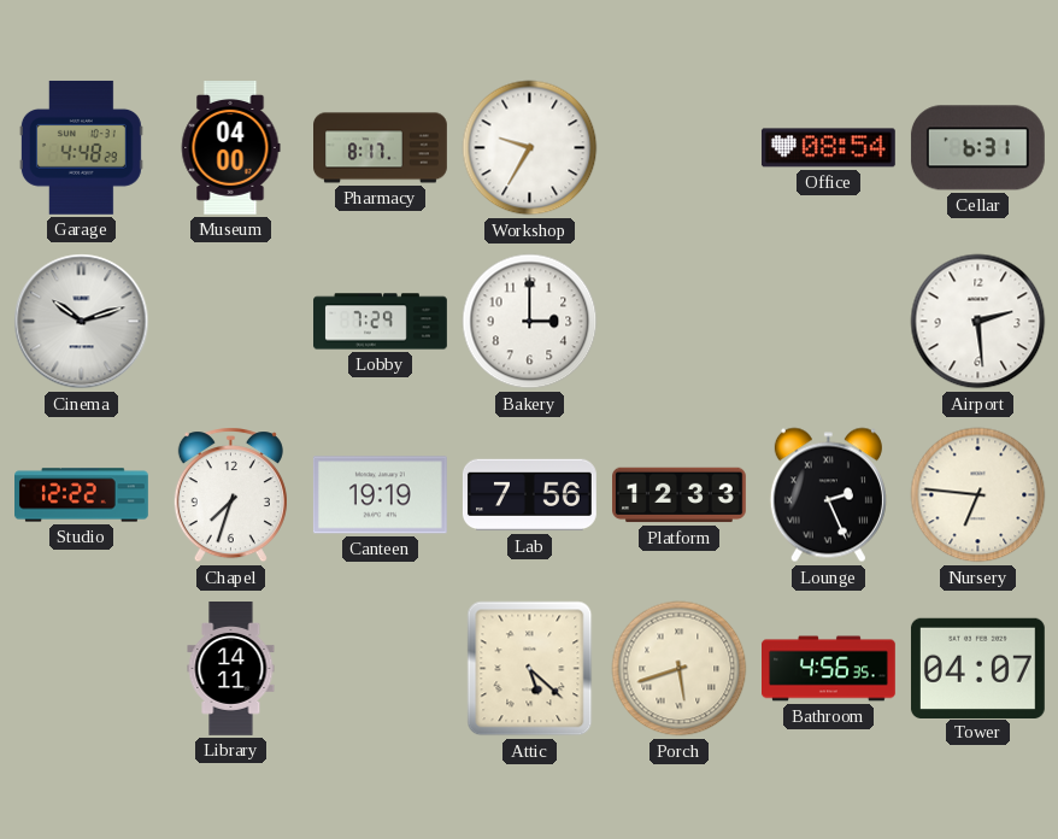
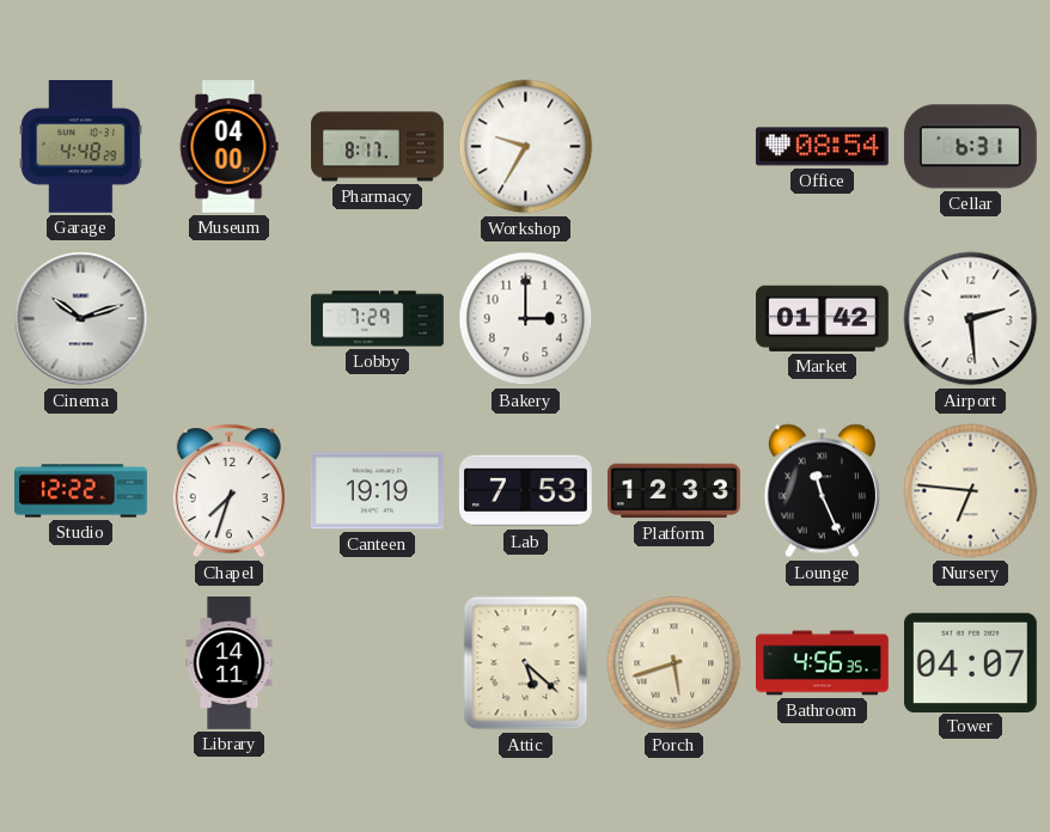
Market: none -> 01:42 (822, 318)
Lab: 7:56 -> 7:53 (525, 491)
Lounge: 2:26 -> 11:26 (822, 491)
